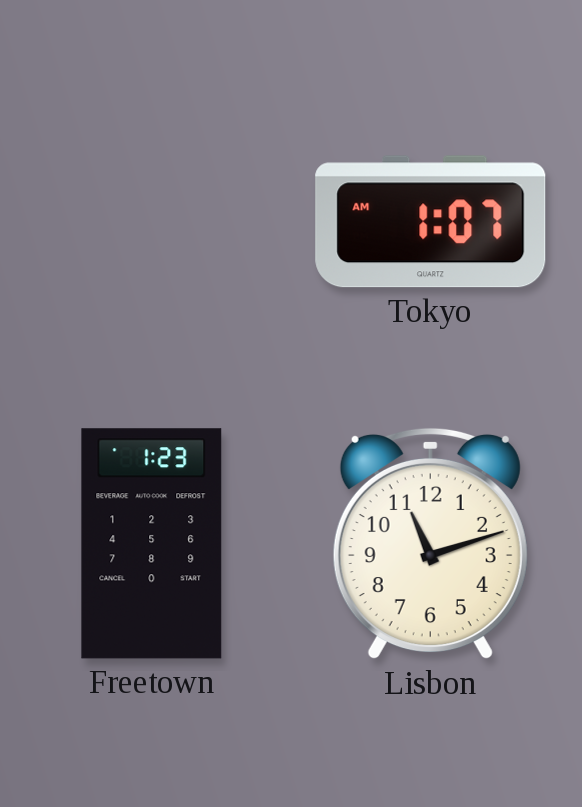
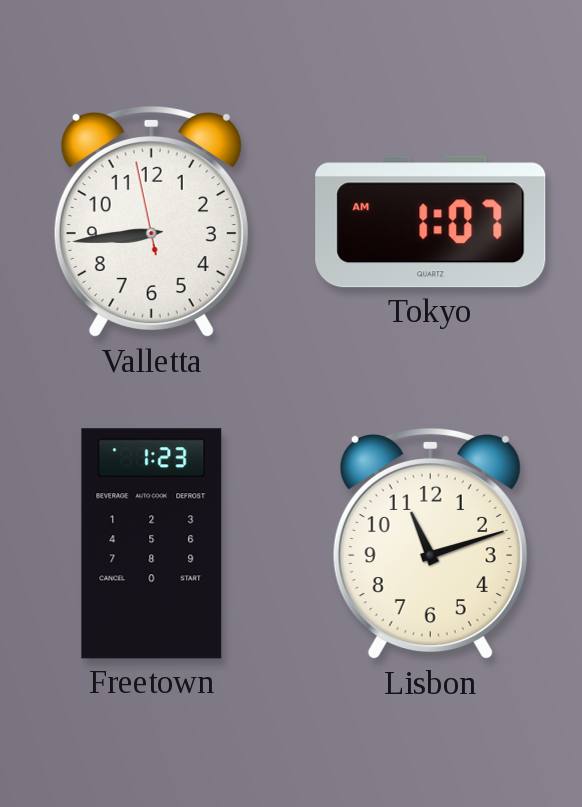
Valletta: none -> 8:43 (151, 222)
